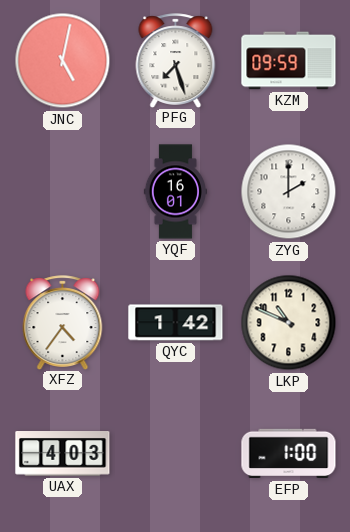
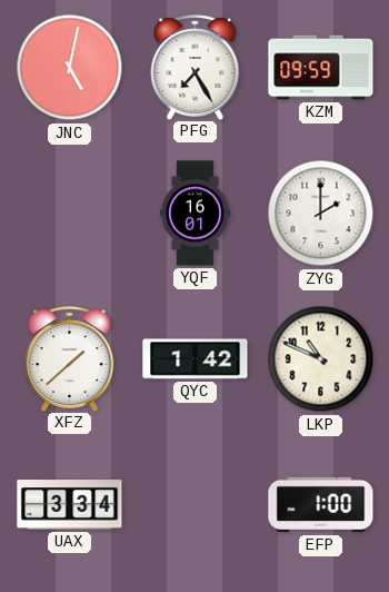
PFG: 7:27 -> 7:25 (196, 67)
XFZ: 4:36 -> 1:38 (70, 358)
UAX: 4:03 -> 3:34 (70, 505)
